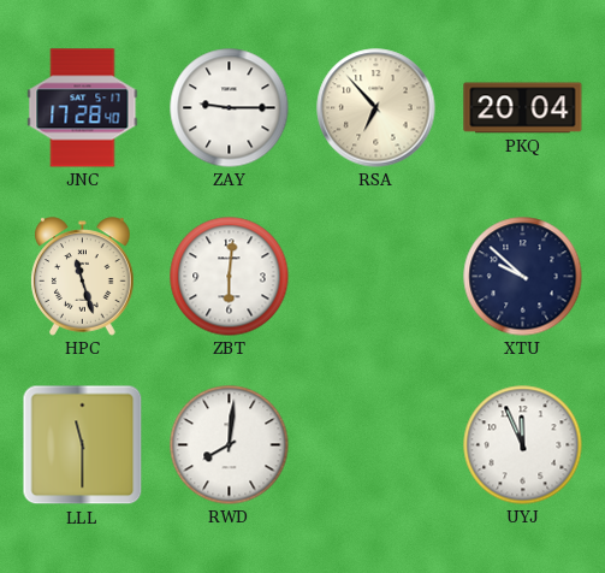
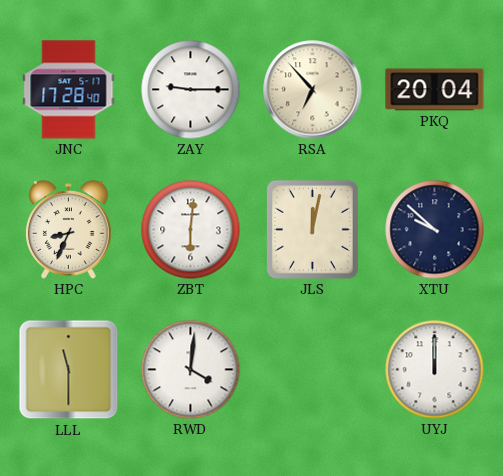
HPC: 11:27 -> 8:34 (69, 230)
JLS: none -> 12:02 (312, 229)
RWD: 8:01 -> 4:01 (191, 370)
UYJ: 11:56 -> 12:00 (435, 370)
